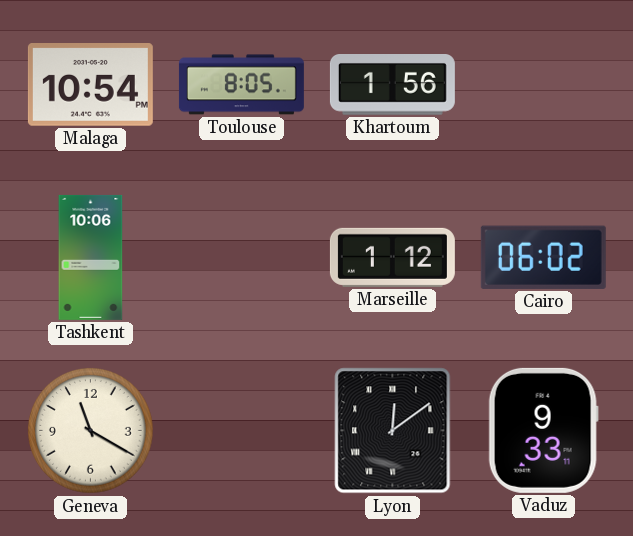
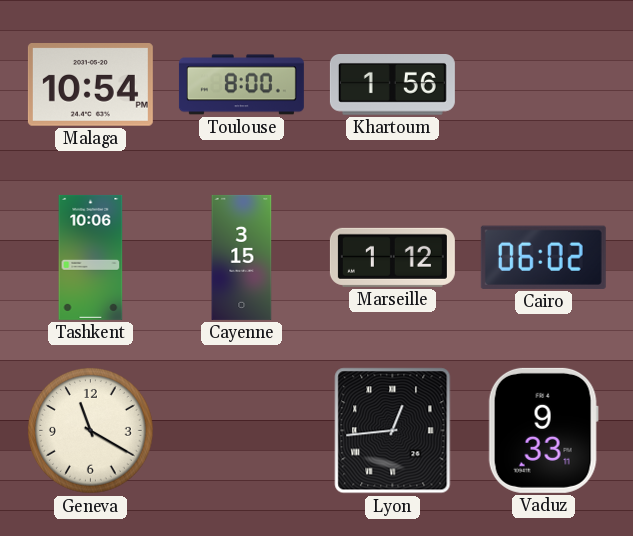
Toulouse: 8:05 -> 8:00 (241, 85)
Cayenne: none -> 3:15 (242, 257)
Lyon: 12:09 -> 12:44 (393, 431)
